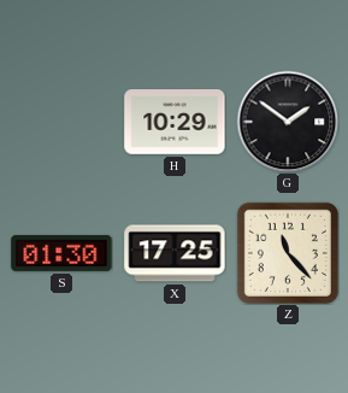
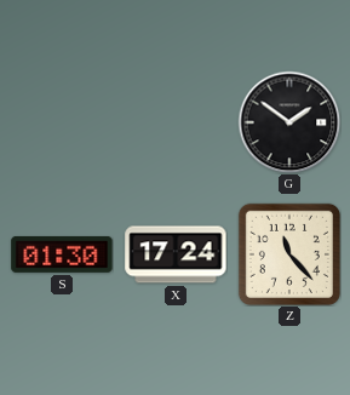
H: 10:29 -> none (175, 123)
X: 17:25 -> 17:24 (176, 254)
